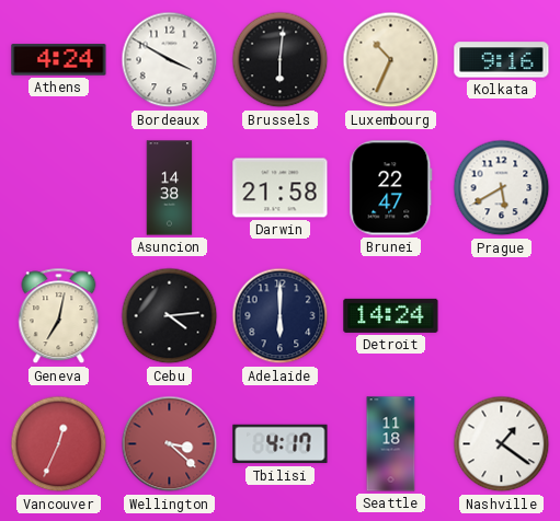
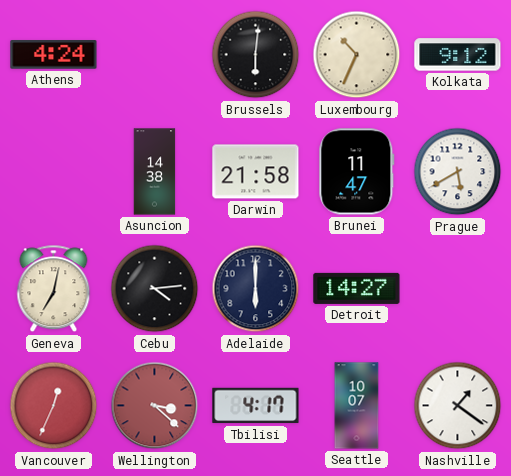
Bordeaux: 3:50 -> none (170, 60)
Kolkata: 9:16 -> 9:12 (458, 55)
Brunei: 22:47 -> 11:47 (357, 172)
Detroit: 14:24 -> 14:27 (357, 288)
Seattle: 11:18 -> 10:07 (357, 406)
